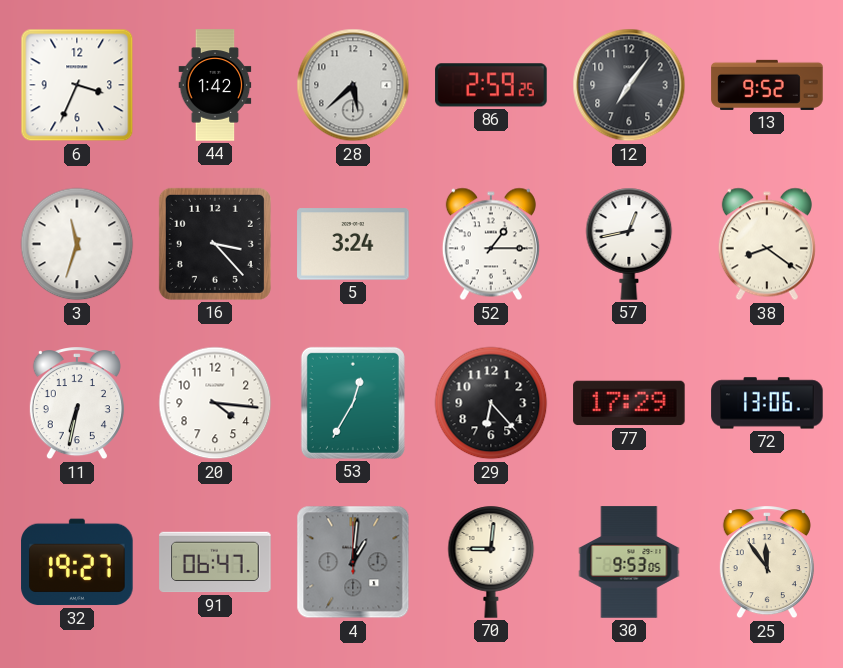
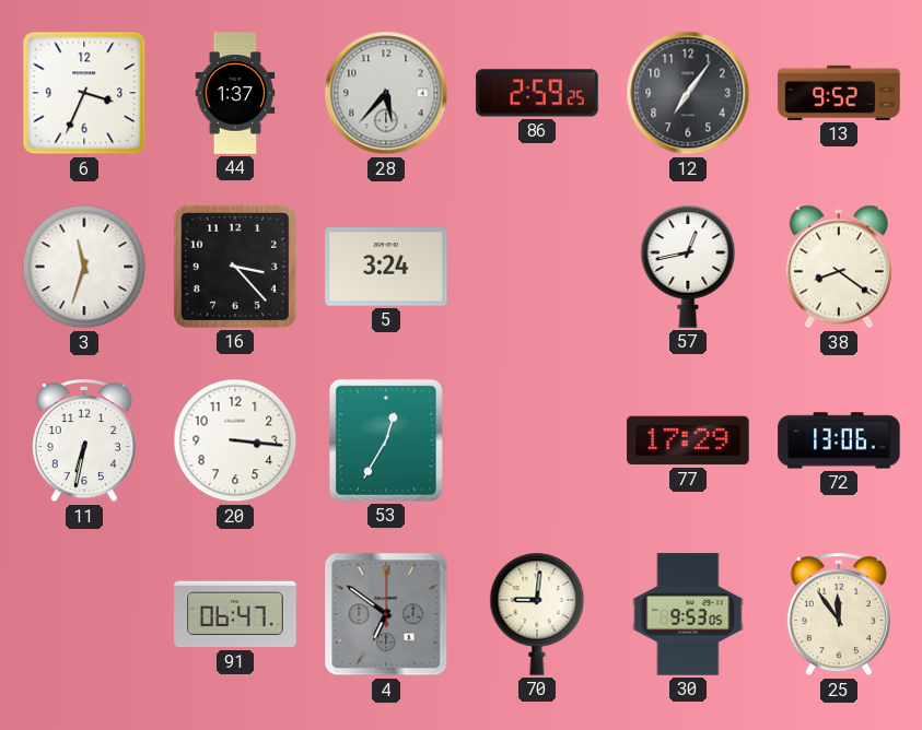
44: 1:42 -> 1:37 (235, 93)
28: 5:38 -> 5:37 (386, 93)
52: 1:15 -> none (491, 244)
20: 4:16 -> 3:16 (235, 440)
29: 6:23 -> none (491, 403)
32: 19:27 -> none (77, 562)
4: 1:01 -> 6:51 (386, 614)
